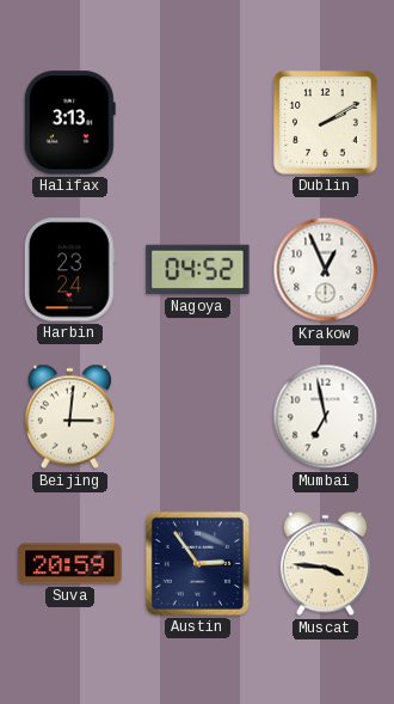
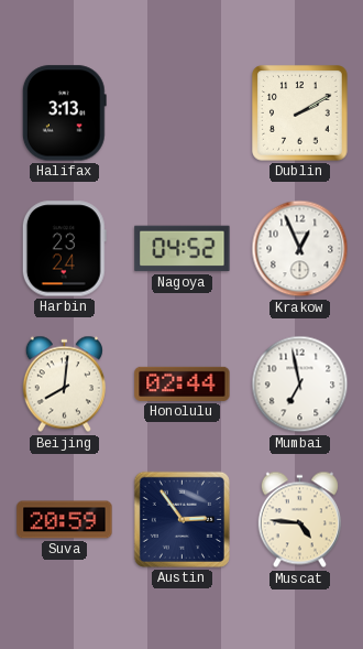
Beijing: 3:01 -> 8:01 (64, 385)
Honolulu: none -> 02:44 (183, 383)
Muscat: 3:46 -> 4:46 (299, 520)
